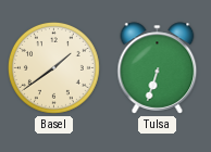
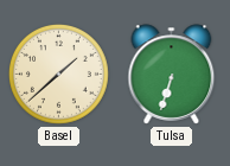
Basel: 1:39 -> 1:38 (58, 74)
